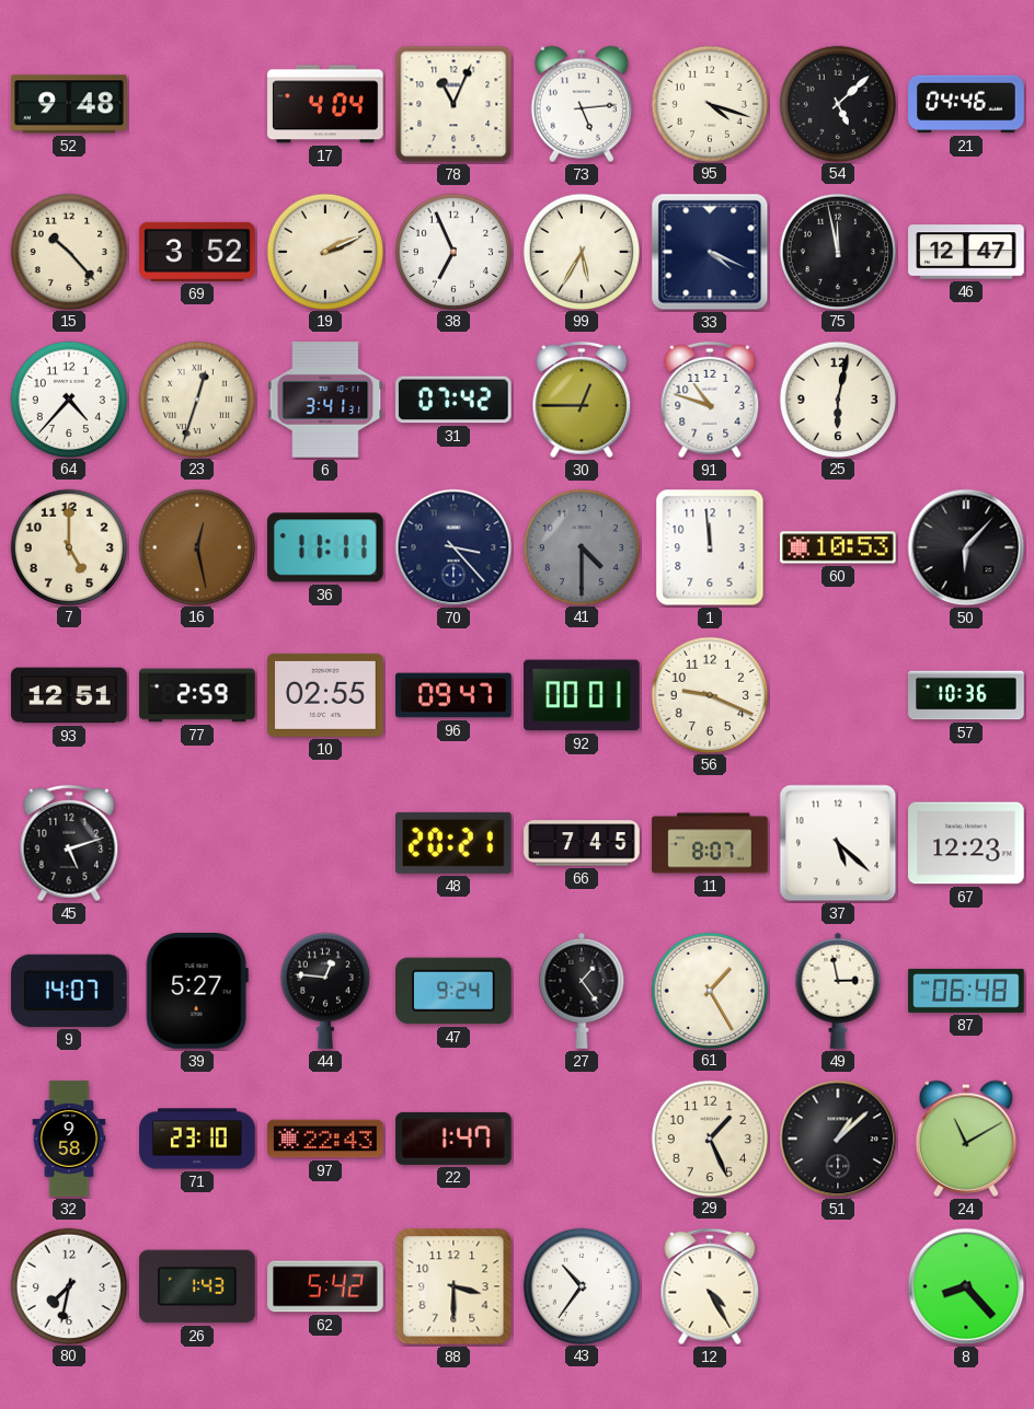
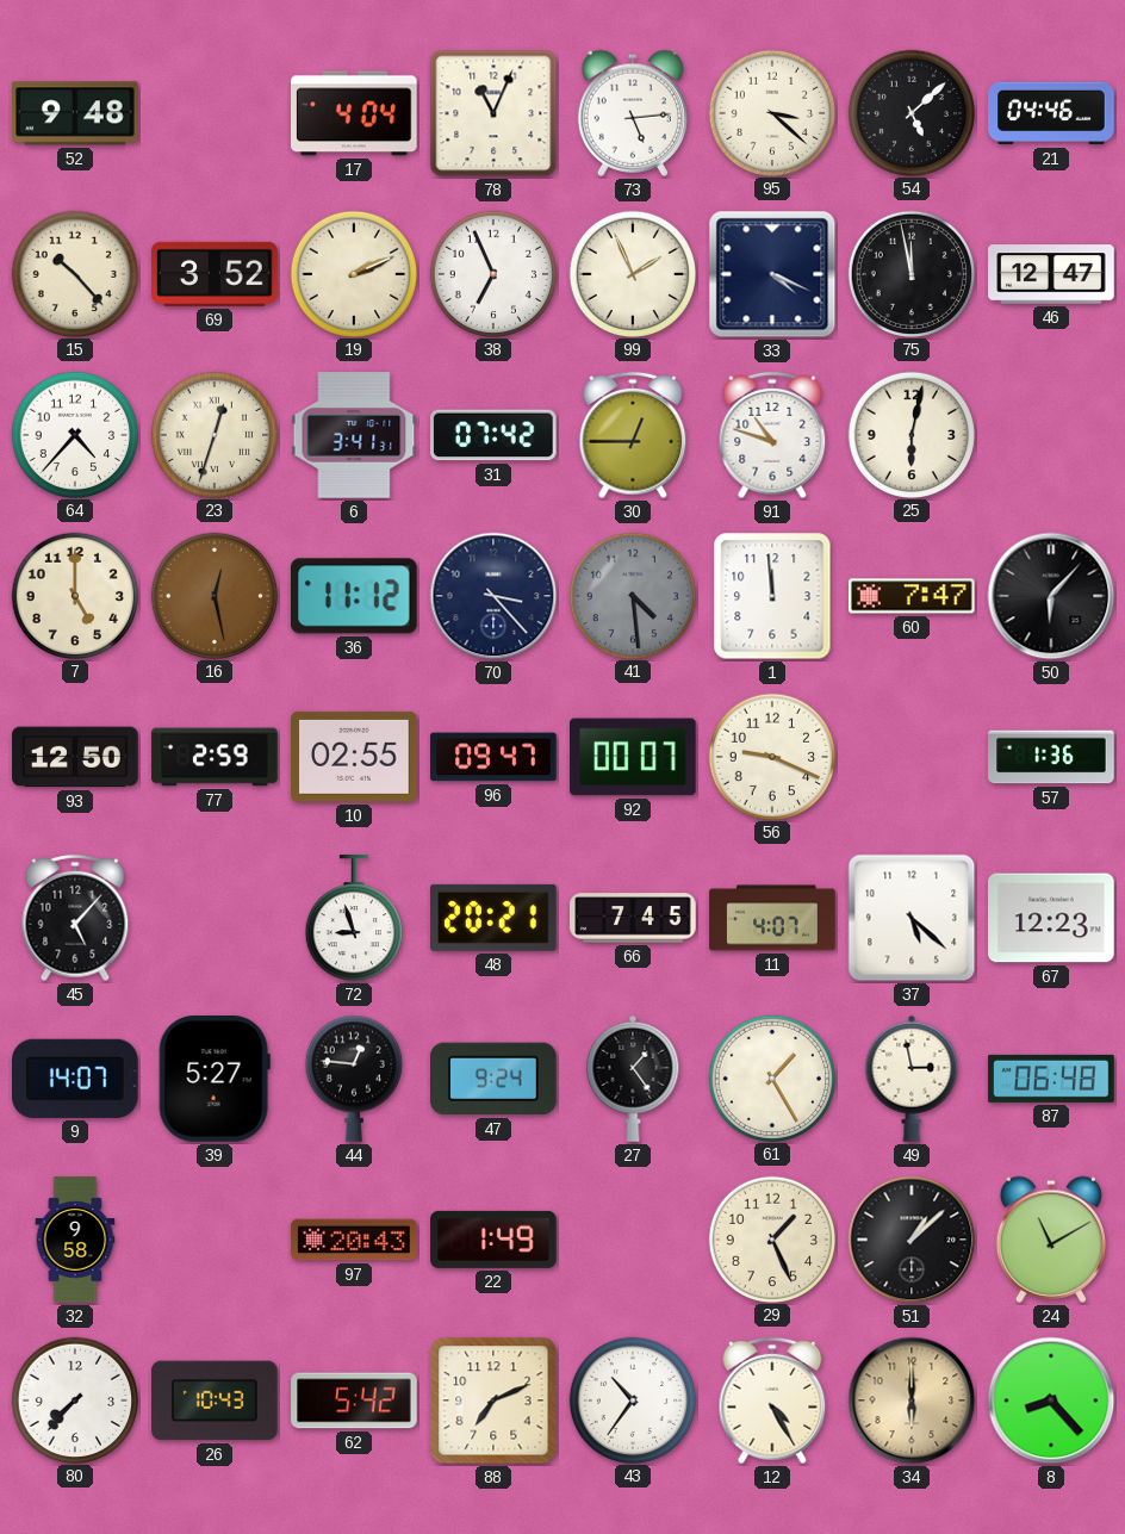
95: 4:18 -> 3:22 (771, 112)
99: 5:35 -> 1:56 (632, 273)
36: 11:11 -> 11:12 (354, 596)
41: 4:30 -> 4:29 (632, 595)
60: 10:53 -> 7:47 (912, 596)
93: 12:51 -> 12:50 (75, 757)
92: 00:01 -> 00:07 (633, 757)
57: 10:36 -> 1:36 (1051, 757)
45: 5:12 -> 5:07 (75, 918)
72: none -> 8:57 (354, 919)
11: 8:07 -> 4:07 (772, 918)
71: 23:10 -> none (197, 1139)
97: 22:43 -> 20:43 (354, 1240)
22: 1:47 -> 1:49 (493, 1240)
80: 7:32 -> 7:37 (74, 1399)
26: 1:43 -> 10:43 (215, 1401)
88: 3:30 -> 7:11 (493, 1401)
34: none -> 6:00 (912, 1401)
